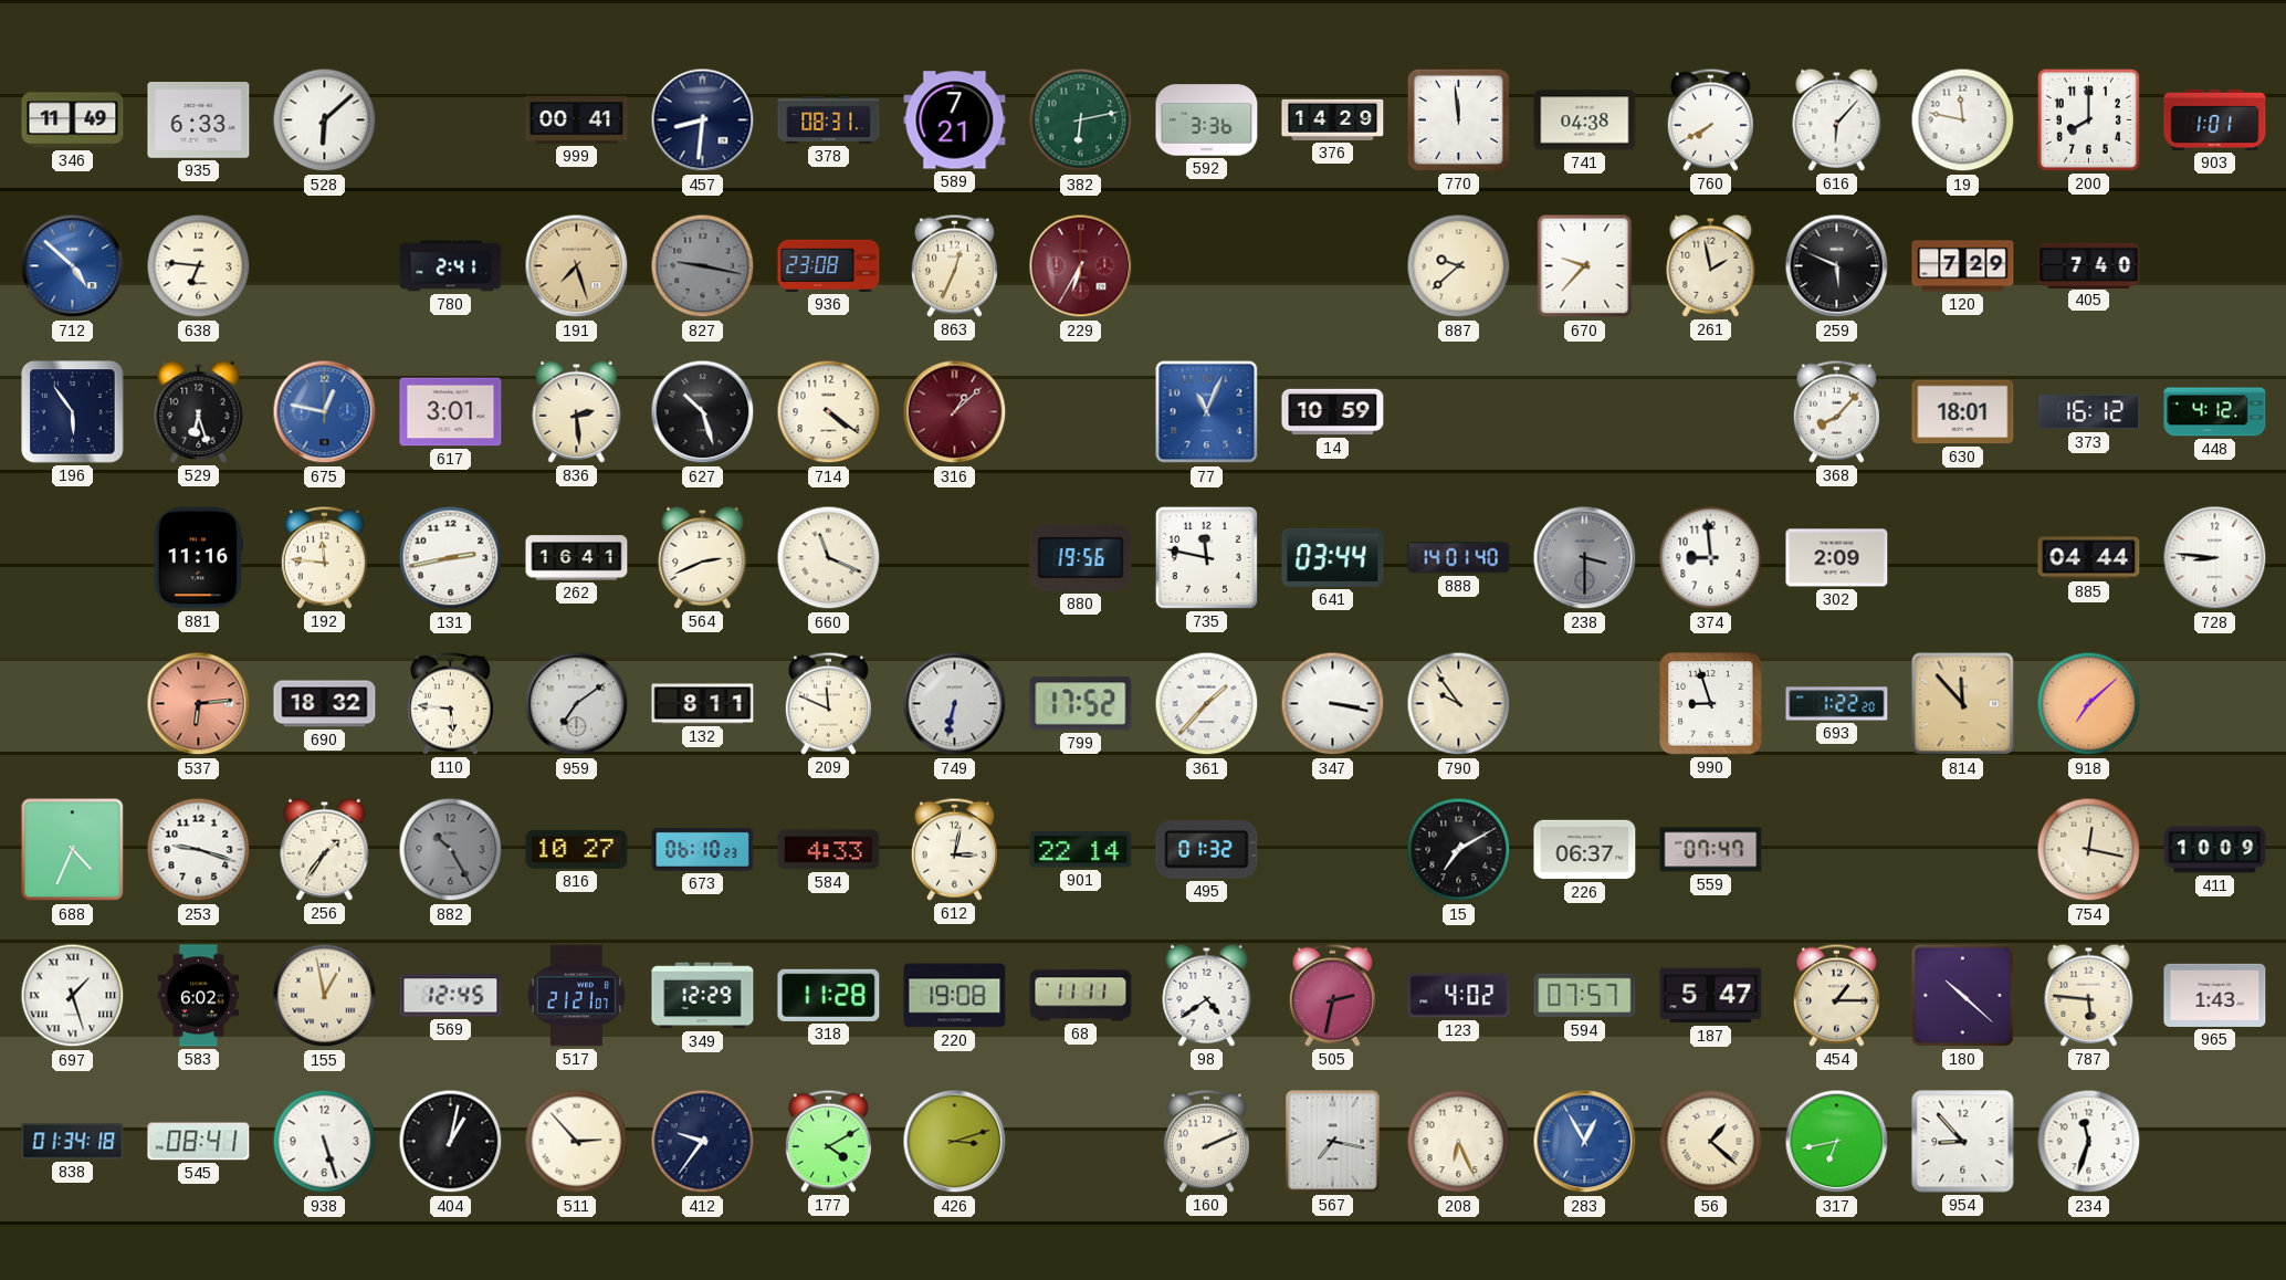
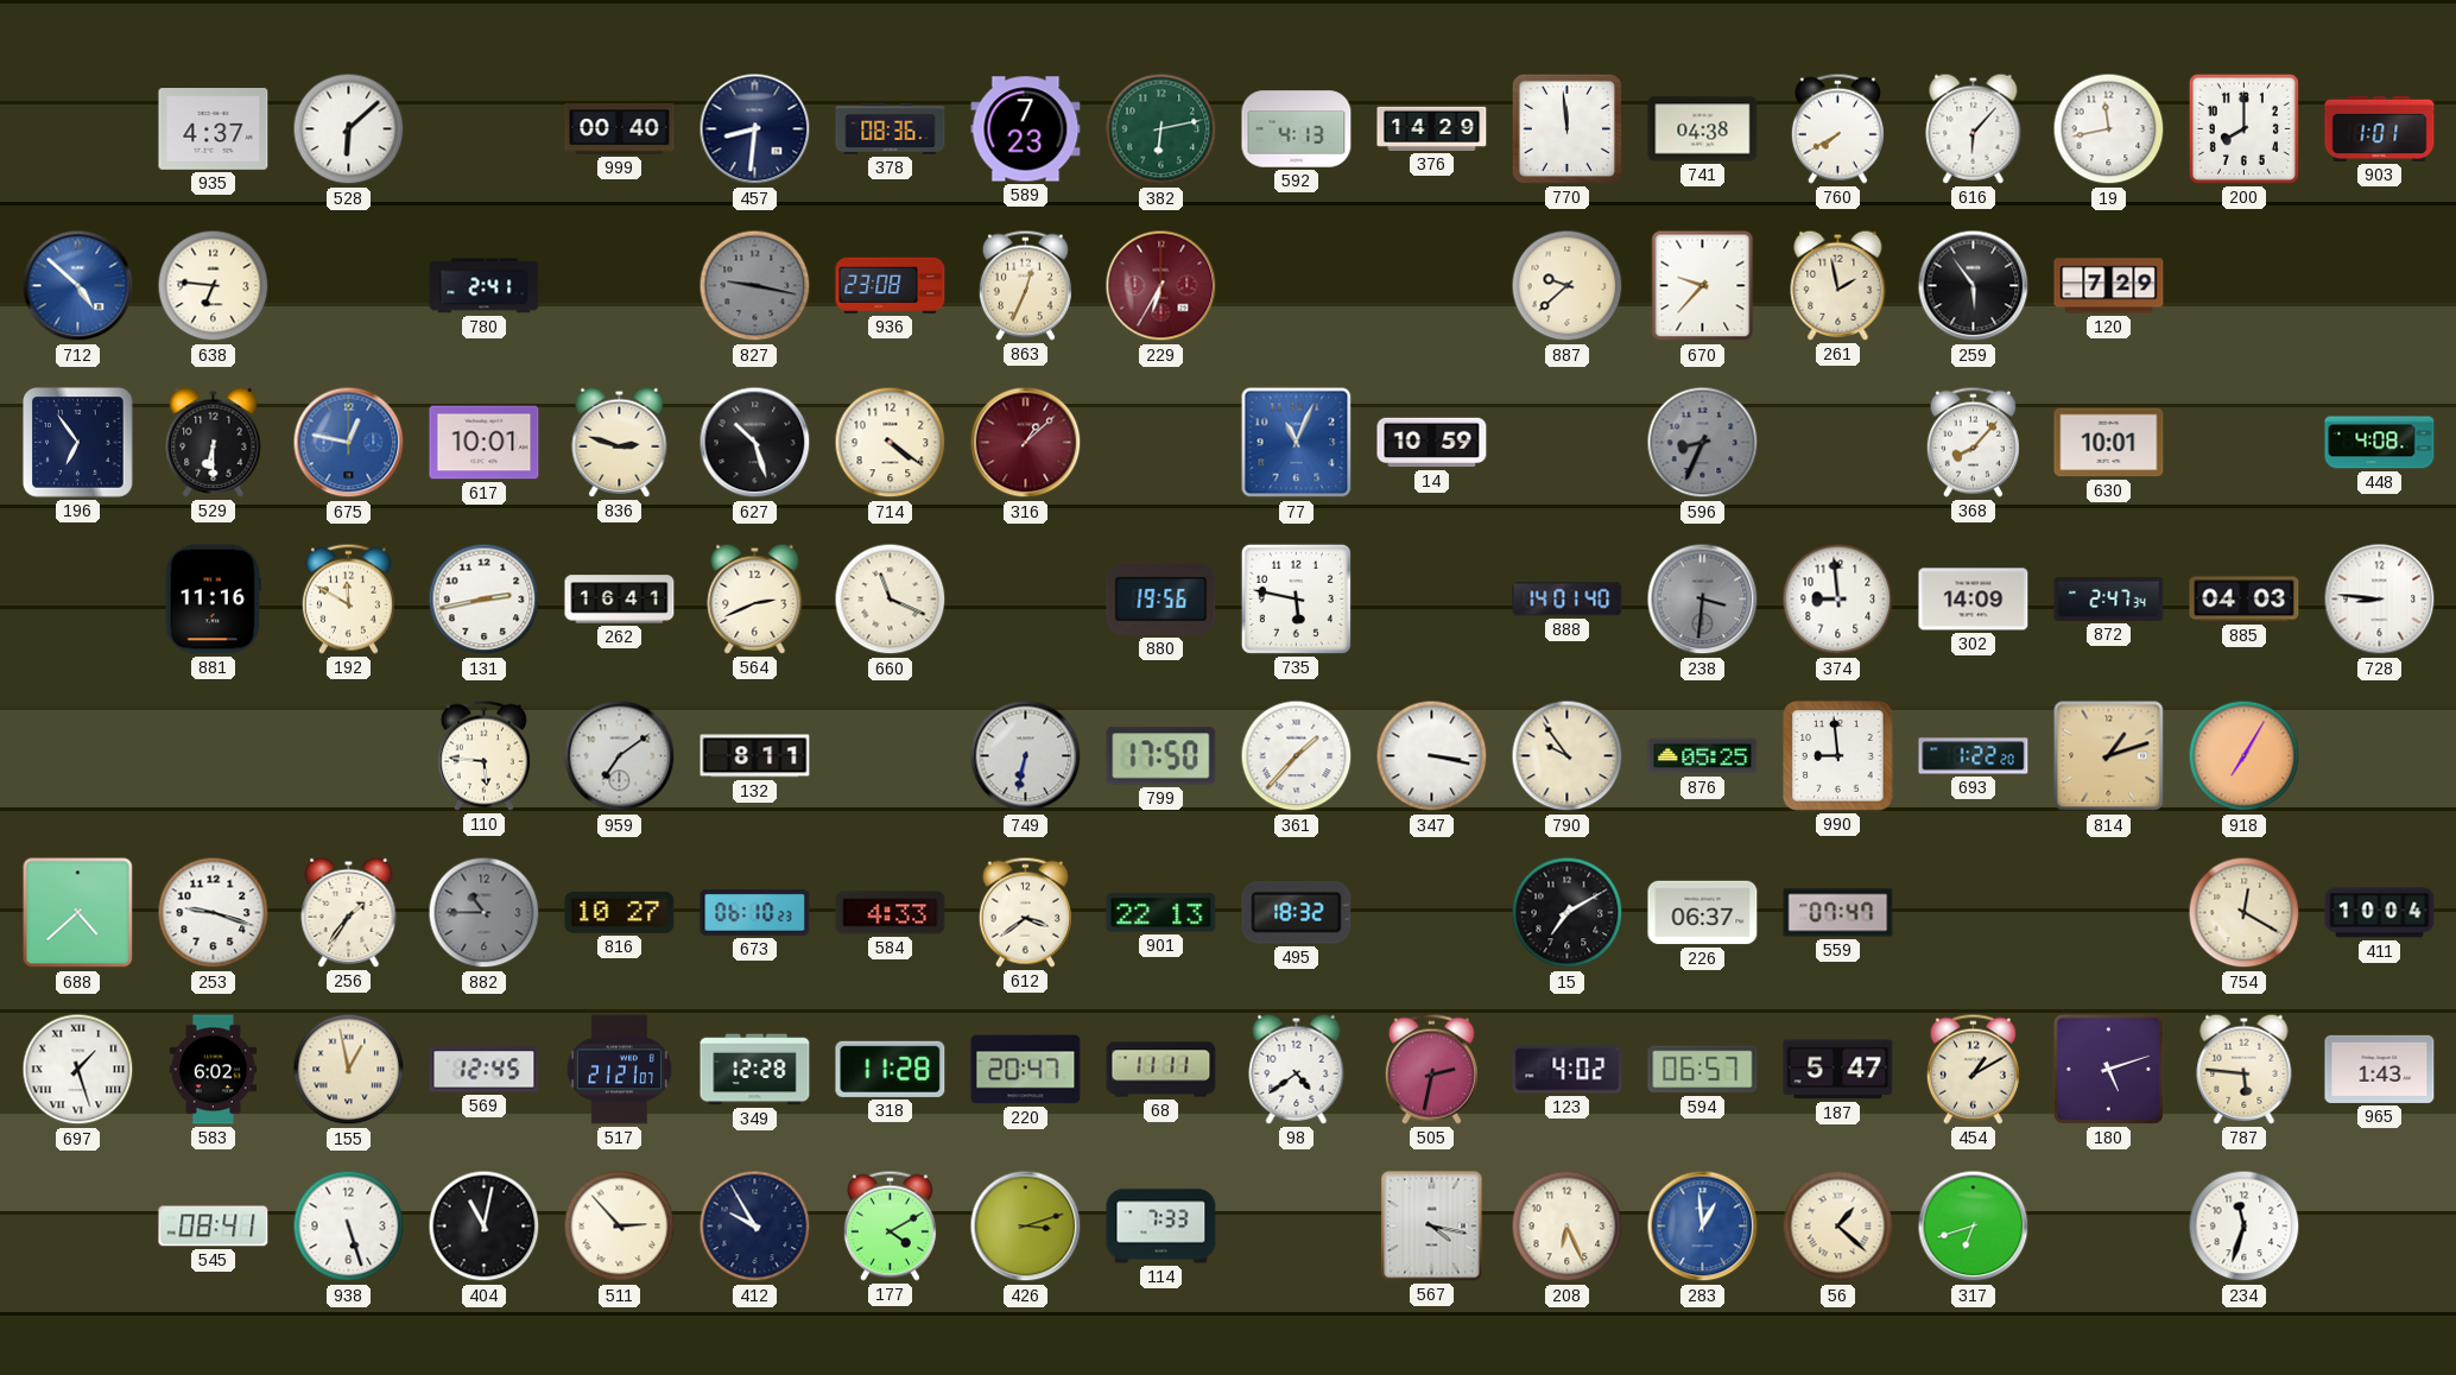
346: 11:49 -> none (73, 120)
935: 6:33 -> 4:37 (214, 129)
999: 00:41 -> 00:40 (620, 129)
378: 08:31 -> 08:36 (891, 129)
589: 7:21 -> 7:23 (1026, 129)
592: 3:36 -> 4:13 (1297, 129)
19: 11:47 -> 11:43 (2109, 129)
191: 7:27 -> none (577, 266)
259: 5:49 -> 5:54 (1974, 286)
405: 7:40 -> none (2089, 265)
196: 5:54 -> 6:54 (78, 443)
529: 6:27 -> 6:30 (214, 442)
617: 3:01 -> 10:01 (485, 443)
836: 2:29 -> 2:48 (620, 442)
596: none -> 8:34 (1703, 443)
630: 18:01 -> 10:01 (2109, 443)
373: 16:12 -> none (2089, 412)
448: 4:12 -> 4:08 (2380, 443)
192: 11:46 -> 11:50 (348, 598)
735: 11:47 -> 5:47 (1296, 598)
641: 03:44 -> none (1333, 557)
238: 3:30 -> 3:31 (1703, 600)
302: 2:09 -> 14:09 (1974, 600)
872: none -> 2:47 (2109, 598)
885: 04:44 -> 04:03 (2245, 600)
537: 6:14 -> none (199, 704)
690: 18:32 -> none (325, 704)
209: 11:49 -> none (828, 703)
799: 17:52 -> 17:50 (1161, 756)
876: none -> 05:25 (1703, 756)
990: 8:57 -> 8:59 (1838, 756)
814: 11:53 -> 1:12 (2109, 756)
918: 7:08 -> 7:05 (2245, 756)
688: 4:34 -> 4:38 (78, 913)
882: 10:25 -> 10:45 (485, 913)
612: 3:02 -> 3:39 (1025, 912)
901: 22:14 -> 22:13 (1161, 913)
495: 01:32 -> 18:32 (1297, 913)
754: 12:17 -> 12:20 (2245, 913)
411: 10:09 -> 10:04 (2380, 913)
349: 12:29 -> 12:28 (755, 1070)
220: 19:08 -> 20:47 (1026, 1070)
594: 07:57 -> 06:57 (1703, 1070)
454: 1:15 -> 1:10 (1973, 1069)
180: 10:22 -> 5:12 (2108, 1069)
838: 01:34 -> none (73, 1142)
404: 1:02 -> 11:02 (485, 1227)
412: 9:36 -> 9:55 (755, 1227)
114: none -> 7:33 (1161, 1227)
160: 2:11 -> none (1206, 1141)
567: 7:17 -> 4:17 (1432, 1227)
283: 12:55 -> 12:59 (1703, 1227)
317: 6:43 -> 6:42 (1974, 1227)
954: 8:53 -> none (1963, 1142)
